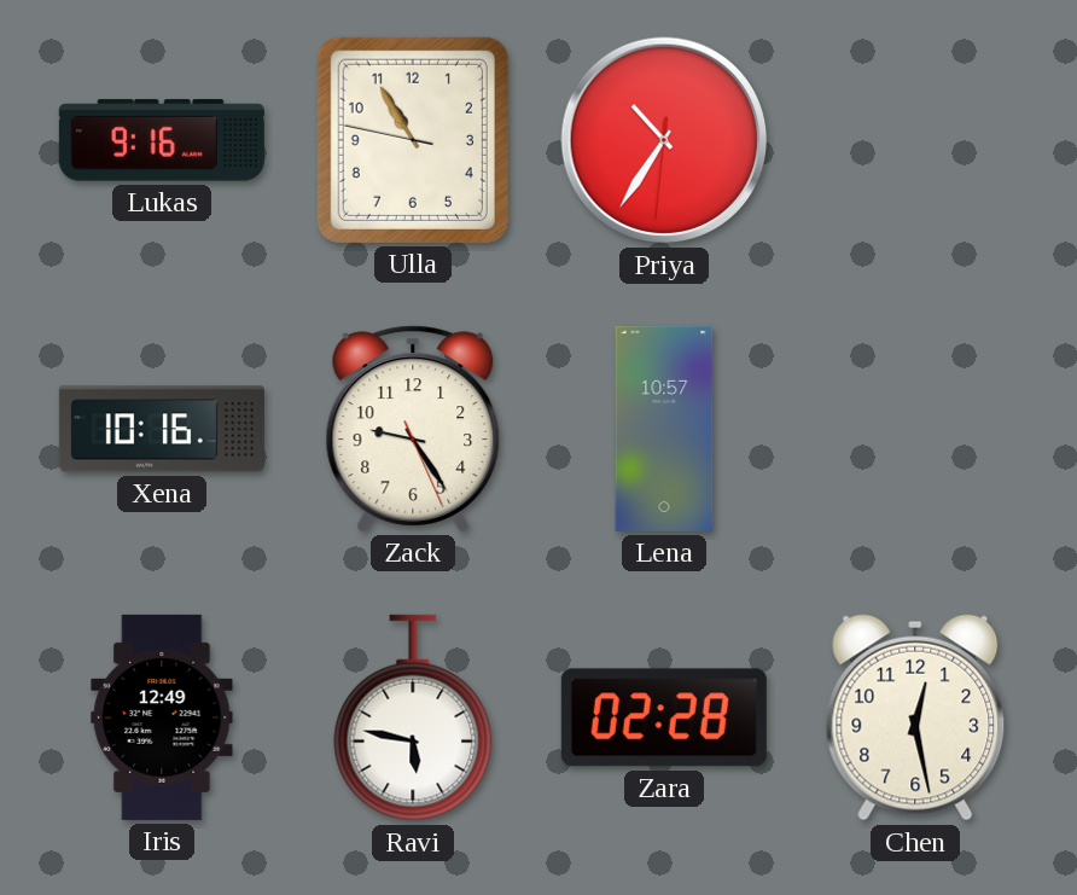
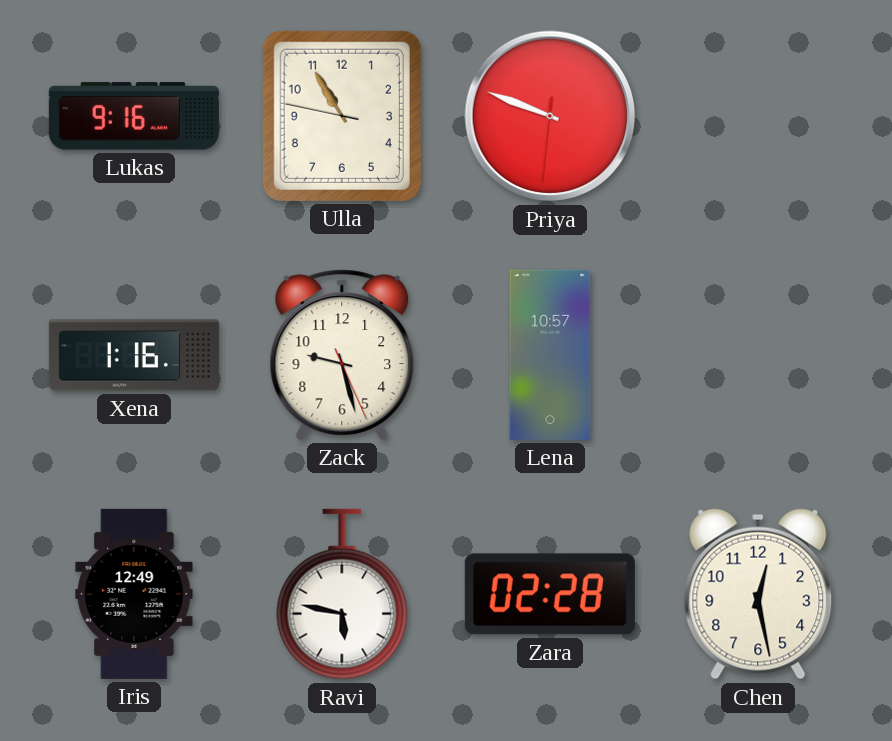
Priya: 10:35 -> 9:48 (550, 116)
Xena: 10:16 -> 1:16 (134, 355)
Zack: 9:24 -> 9:27 (342, 355)
